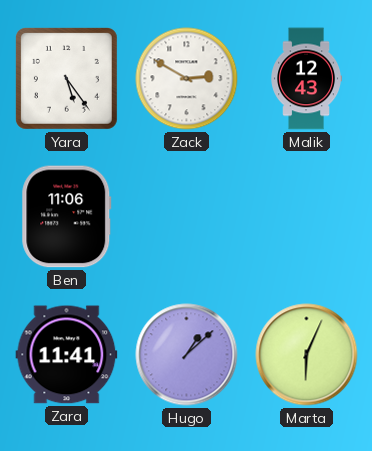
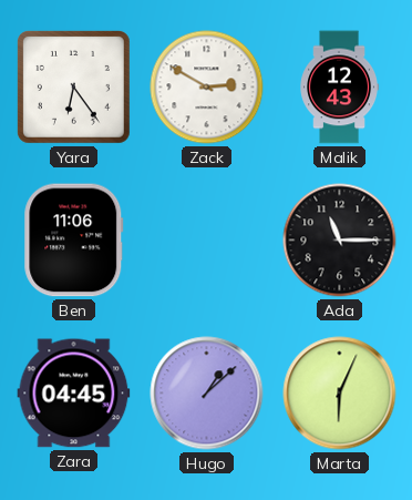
Yara: 5:24 -> 6:24 (73, 86)
Ada: none -> 11:15 (340, 241)
Zara: 11:41 -> 04:45 (74, 394)
